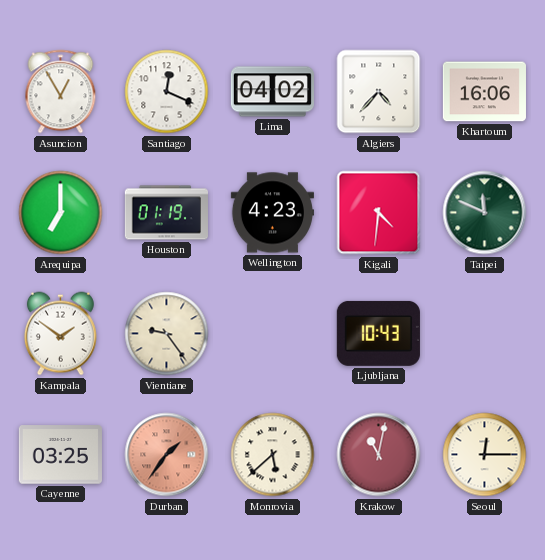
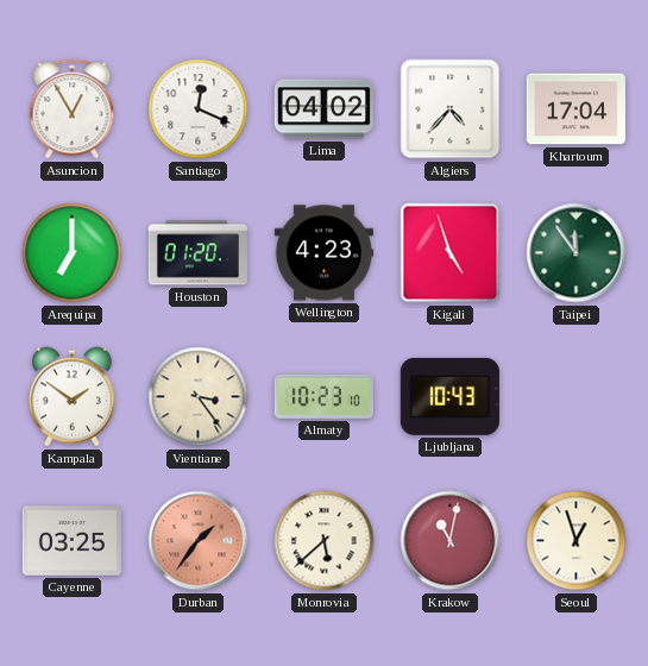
Khartoum: 16:06 -> 17:04 (575, 109)
Houston: 01:19 -> 01:20 (197, 253)
Kigali: 4:31 -> 4:57 (451, 253)
Taipei: 11:49 -> 11:54 (577, 253)
Vientiane: 9:24 -> 3:24 (199, 397)
Almaty: none -> 10:23 (323, 396)
Seoul: 12:15 -> 12:57 (577, 541)
